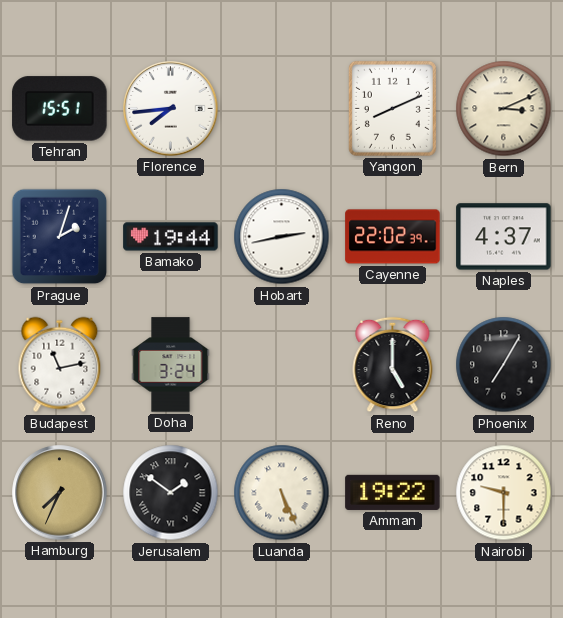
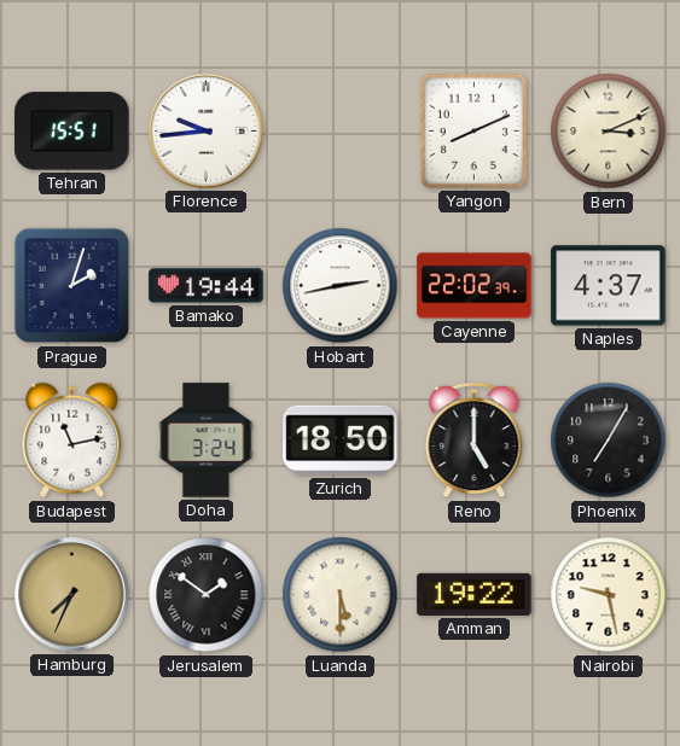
Florence: 7:44 -> 9:44 (207, 132)
Zurich: none -> 18:50 (341, 441)
Luanda: 5:26 -> 5:30 (341, 595)
Nairobi: 9:30 -> 9:28 (609, 595)
